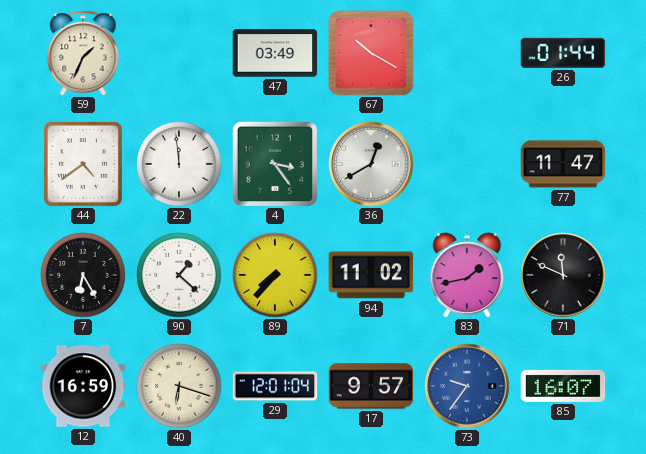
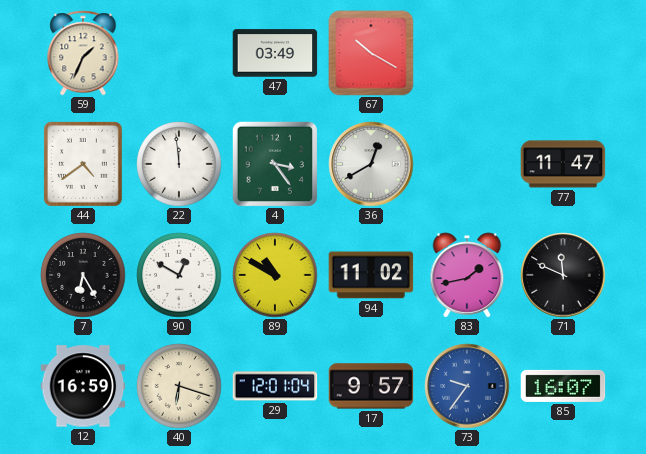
26: 01:44 -> none (563, 53)
90: 1:22 -> 12:50 (179, 275)
89: 7:37 -> 10:50 (275, 275)
